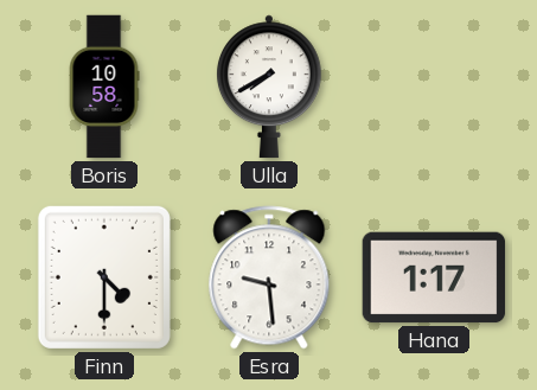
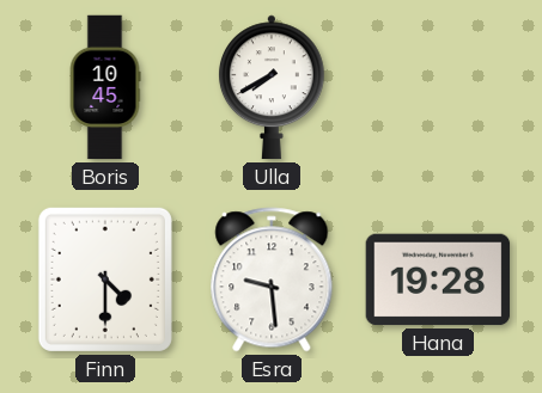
Boris: 10:58 -> 10:45 (105, 87)
Hana: 1:17 -> 19:28 (438, 280)
